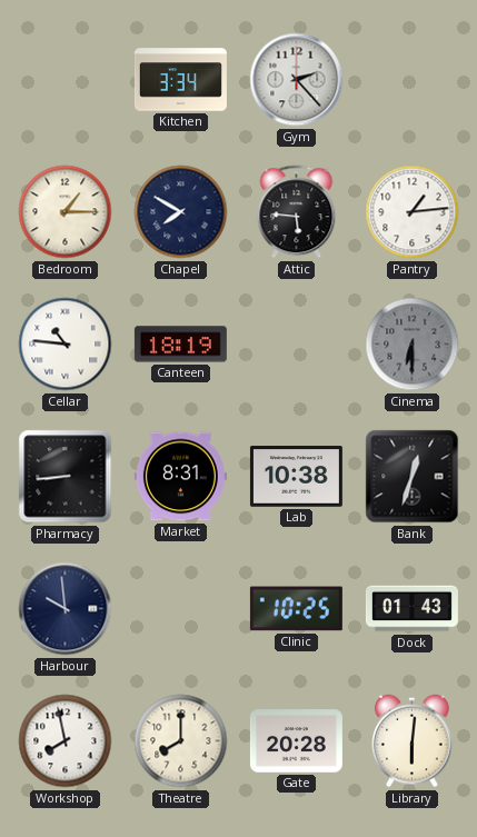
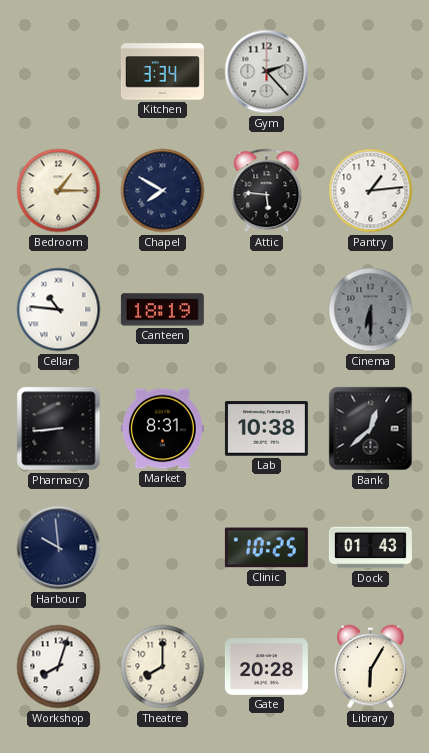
Bank: 12:33 -> 12:38 (371, 429)
Workshop: 7:58 -> 8:03 (59, 667)
Library: 6:01 -> 6:05 (371, 667)
